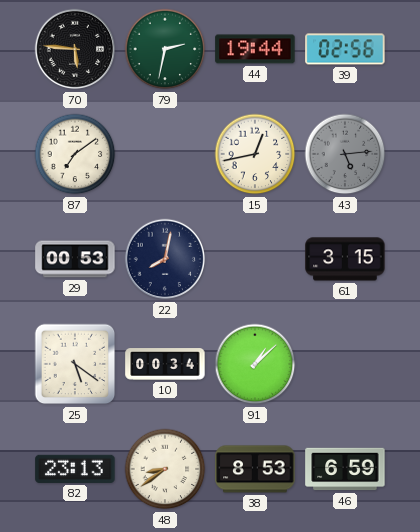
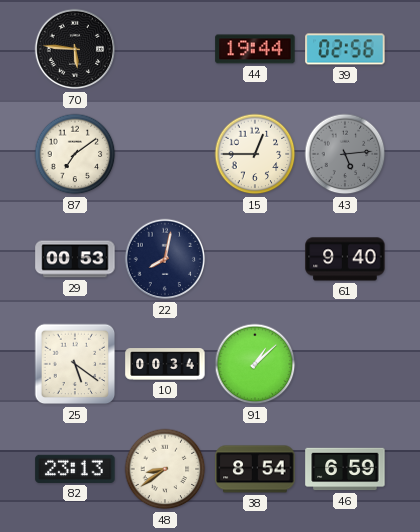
79: 2:32 -> none (165, 49)
15: 12:43 -> 12:45 (255, 154)
61: 3:15 -> 9:40 (345, 259)
38: 8:53 -> 8:54 (255, 469)
